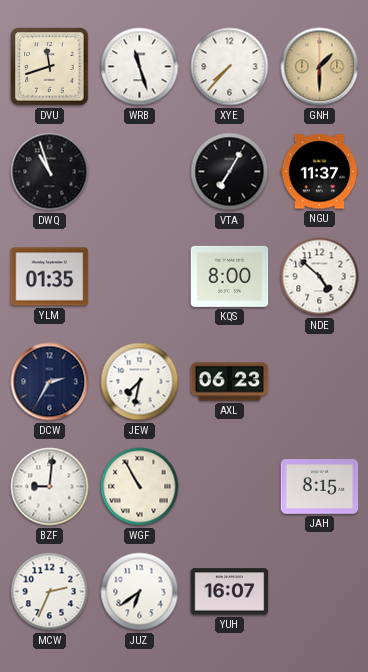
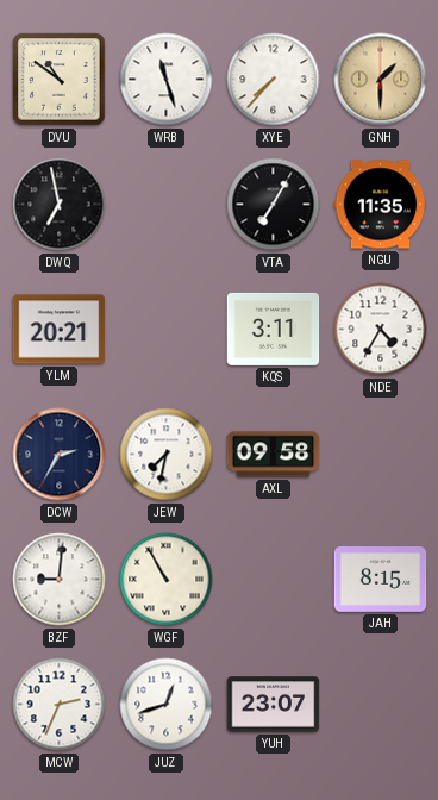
DVU: 11:42 -> 10:51 (60, 80)
DWQ: 10:57 -> 6:58 (60, 205)
NGU: 11:37 -> 11:35 (381, 205)
YLM: 01:35 -> 20:21 (60, 330)
KQS: 8:00 -> 3:11 (274, 329)
NDE: 4:52 -> 4:35 (381, 330)
AXL: 06:23 -> 09:58 (274, 455)
JUZ: 6:39 -> 12:42 (167, 705)
YUH: 16:07 -> 23:07 (274, 705)
